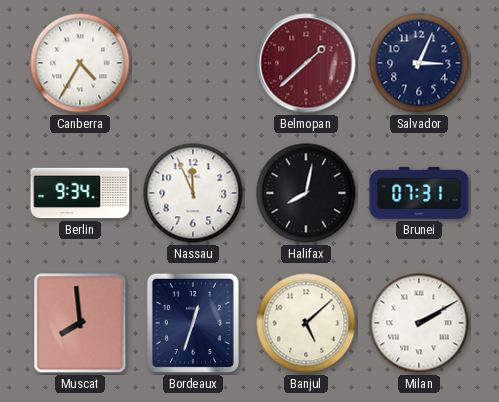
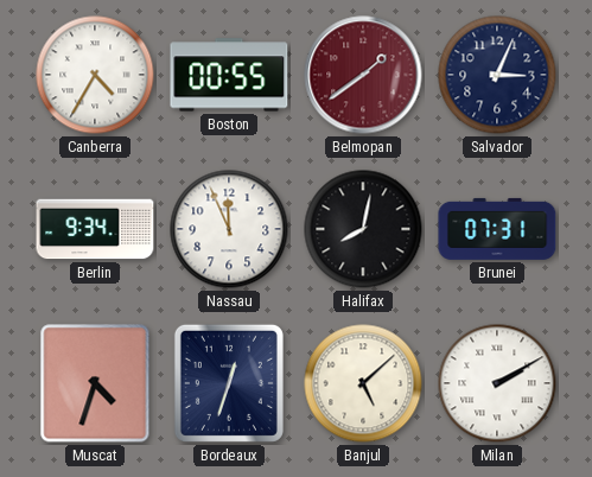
Boston: none -> 00:55 (229, 75)
Belmopan: 1:38 -> 1:39 (363, 75)
Muscat: 7:59 -> 4:33 (95, 383)
